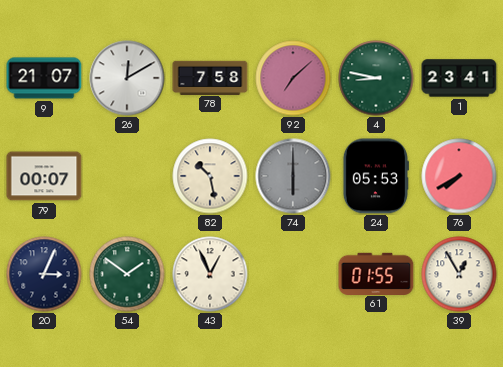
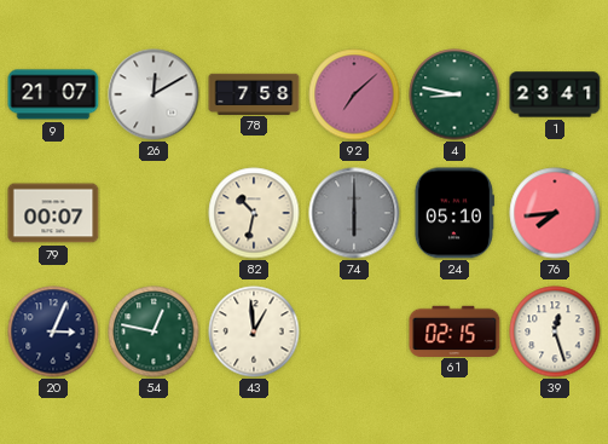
82: 10:28 -> 10:32 (254, 213)
24: 05:53 -> 05:10 (453, 213)
76: 7:40 -> 7:44 (555, 213)
54: 1:51 -> 12:47 (154, 331)
43: 12:56 -> 12:59 (254, 331)
61: 01:55 -> 02:15 (454, 330)
39: 12:55 -> 12:27 (555, 331)
